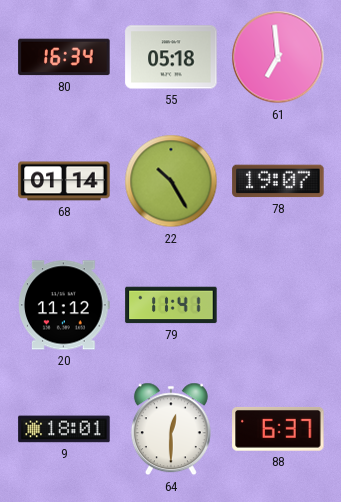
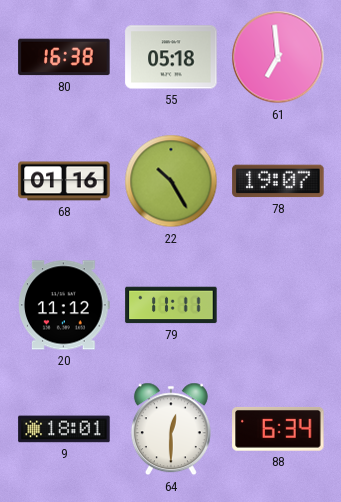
80: 16:34 -> 16:38 (64, 57)
68: 01:14 -> 01:16 (64, 181)
79: 11:41 -> 11:11 (171, 305)
88: 6:37 -> 6:34 (278, 429)
